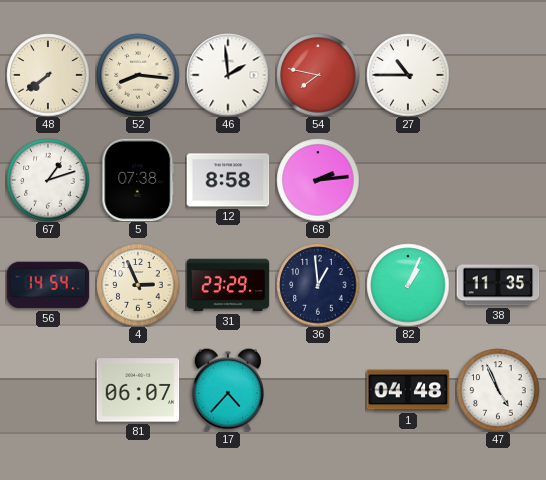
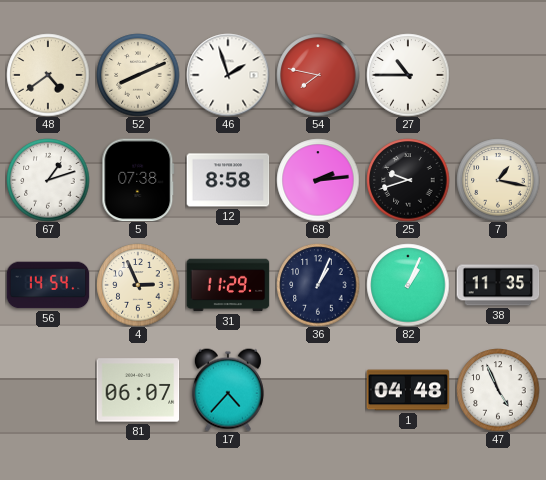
48: 7:39 -> 4:39 (48, 75)
52: 8:16 -> 8:11 (138, 75)
46: 1:59 -> 1:57 (228, 75)
25: none -> 9:42 (408, 180)
7: none -> 1:17 (498, 180)
31: 23:29 -> 11:29 (228, 285)
36: 12:59 -> 1:04 (318, 285)
